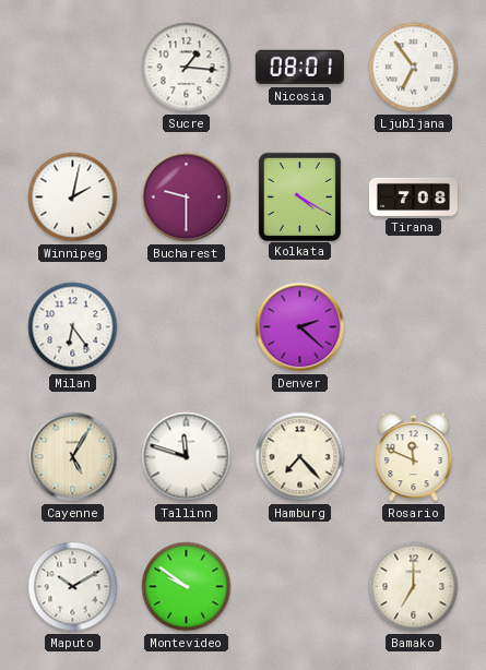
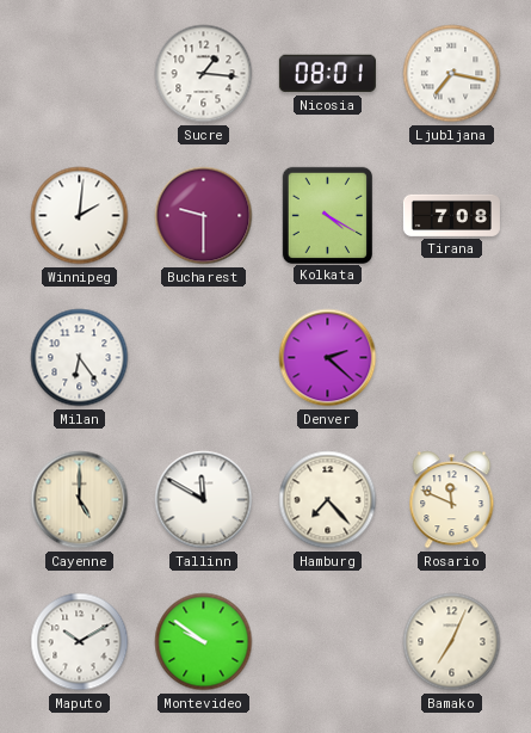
Ljubljana: 6:54 -> 7:17 (452, 74)
Winnipeg: 2:02 -> 2:01 (80, 216)
Cayenne: 5:05 -> 5:00 (80, 500)
Tallinn: 11:48 -> 11:50 (204, 500)
Bamako: 7:00 -> 7:04 (452, 642)
